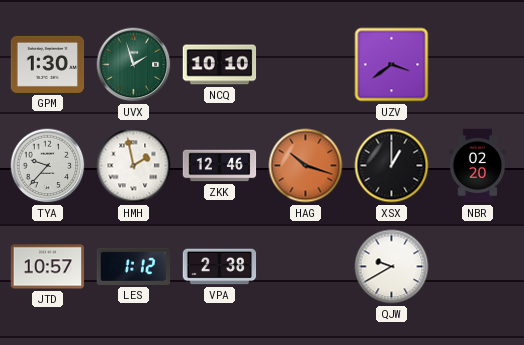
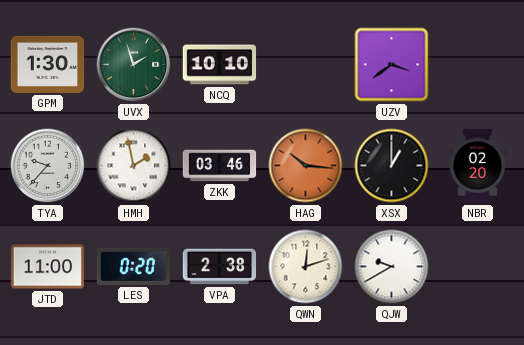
ZKK: 12:46 -> 03:46 (220, 166)
HAG: 10:18 -> 10:16 (306, 166)
JTD: 10:57 -> 11:00 (48, 267)
LES: 1:12 -> 0:20 (133, 266)
QWN: none -> 12:12 (306, 267)
